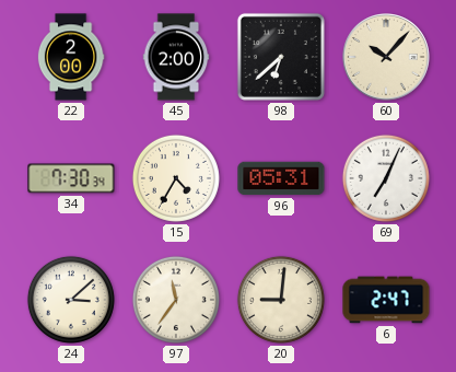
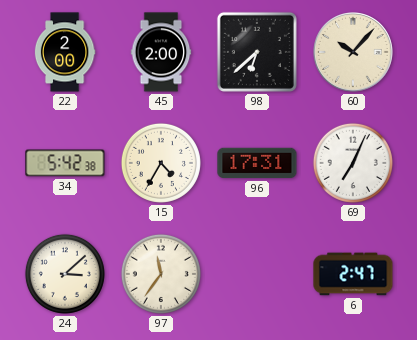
34: 7:30 -> 5:42 (65, 163)
96: 05:31 -> 17:31 (257, 163)
20: 9:01 -> none (281, 300)
